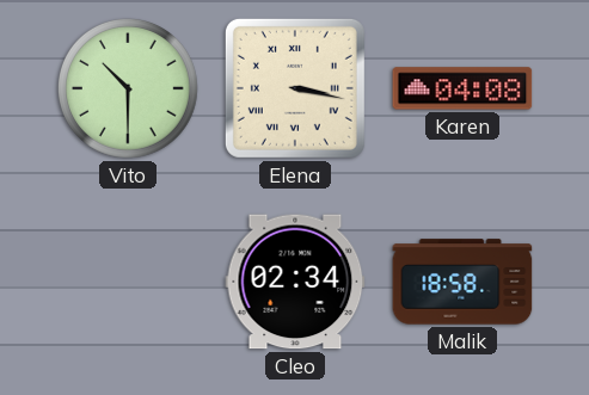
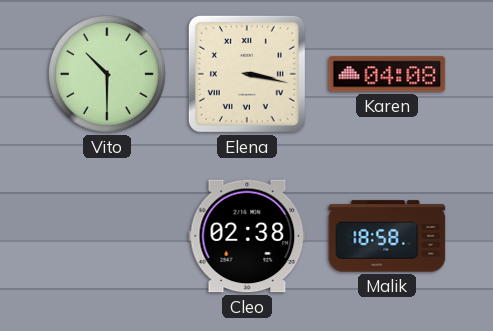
Cleo: 02:34 -> 02:38 (247, 236)
